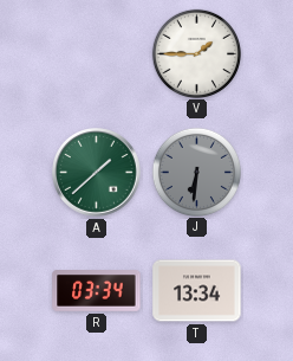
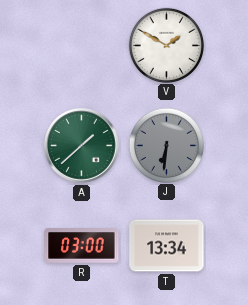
V: 1:45 -> 1:50 (166, 45)
R: 03:34 -> 03:00 (82, 246)
